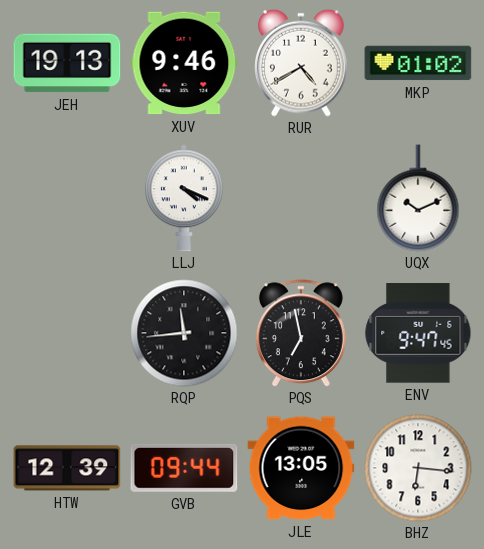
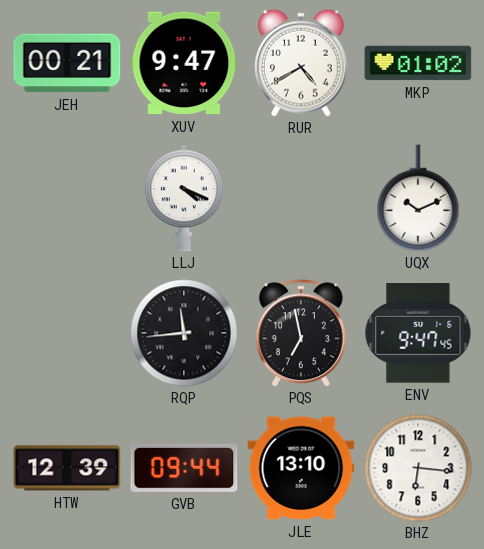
JEH: 19:13 -> 00:21 (67, 63)
XUV: 9:46 -> 9:47 (184, 63)
JLE: 13:05 -> 13:10 (301, 468)
